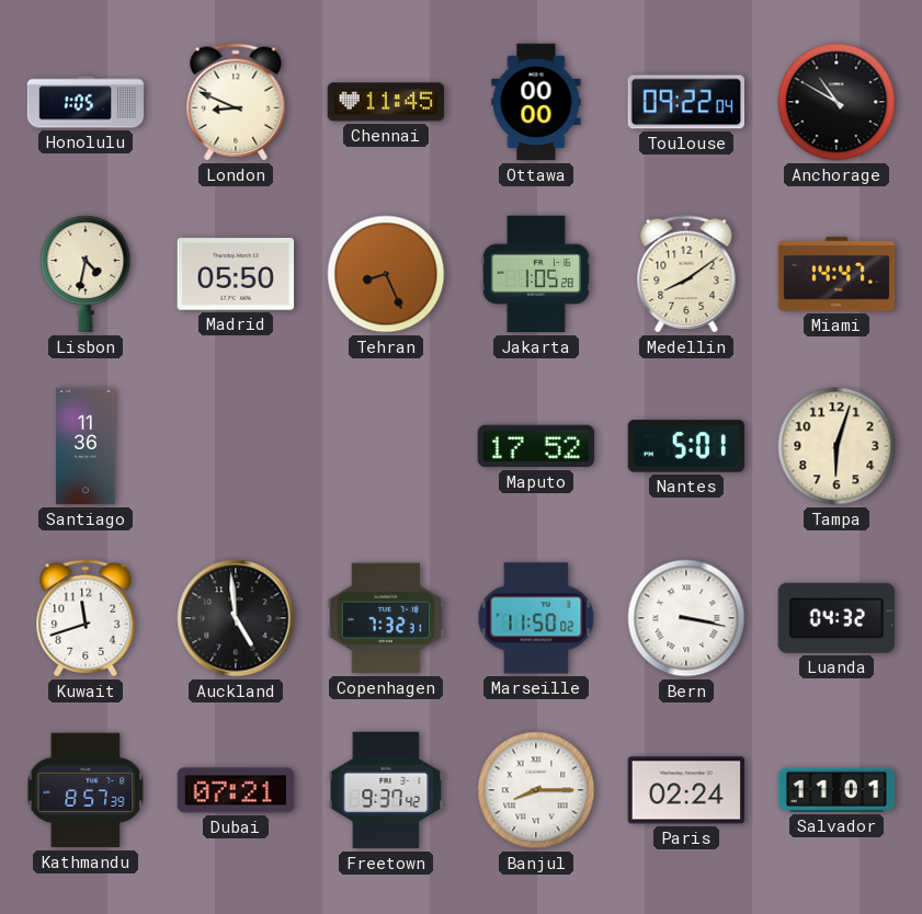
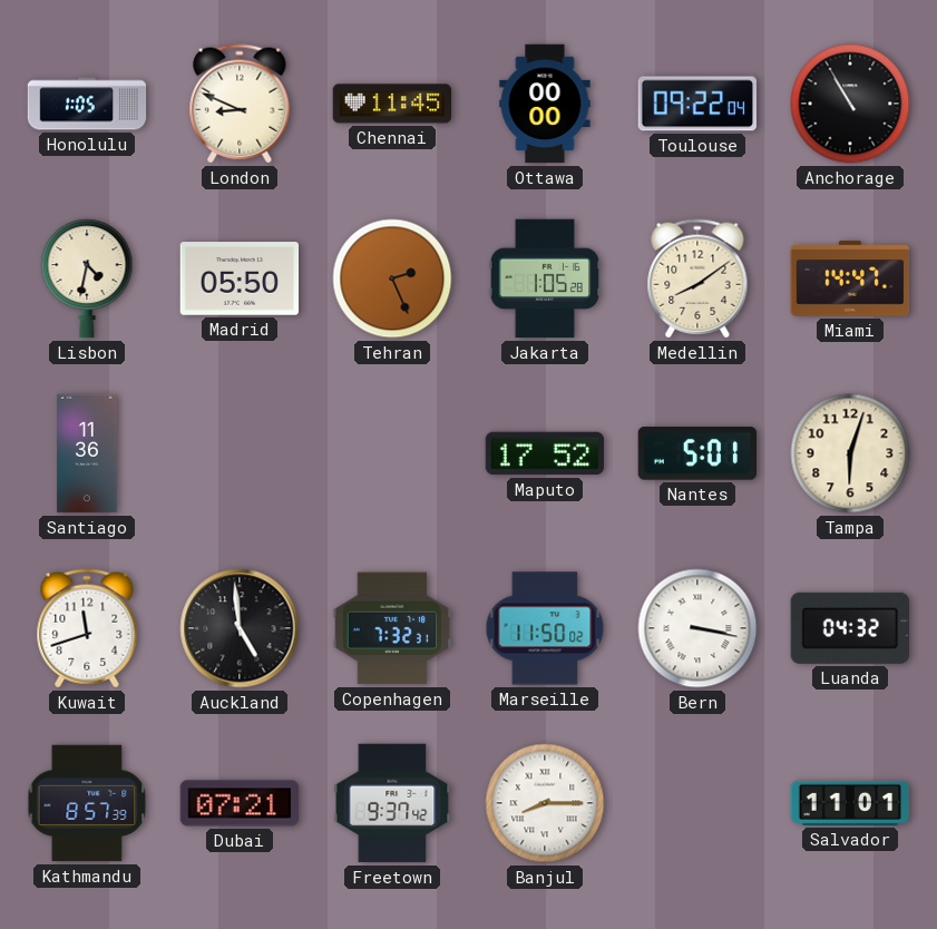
Anchorage: 10:50 -> 10:55 (850, 104)
Tehran: 8:26 -> 2:26 (392, 278)
Paris: 02:24 -> none (686, 790)
